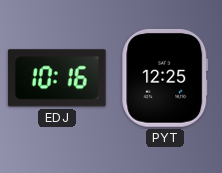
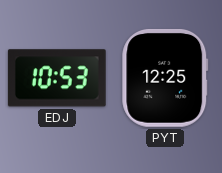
EDJ: 10:16 -> 10:53 (57, 78)
